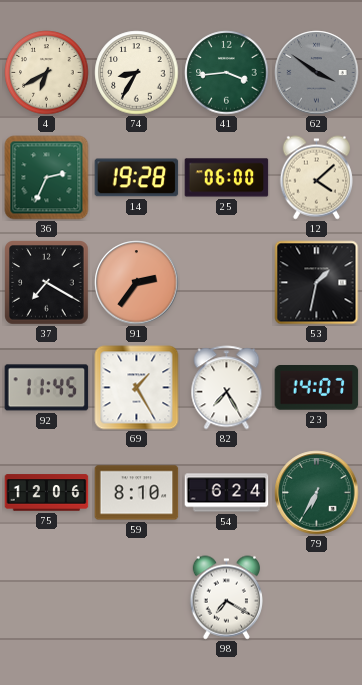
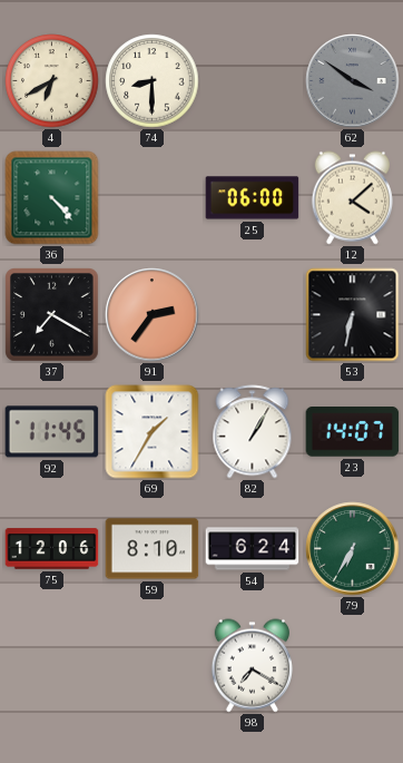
74: 8:35 -> 8:30 (153, 81)
41: 3:44 -> none (227, 73)
36: 2:34 -> 4:23 (52, 198)
14: 19:28 -> none (137, 178)
53: 1:32 -> 6:32 (353, 315)
69: 1:25 -> 1:35 (153, 432)
82: 7:25 -> 1:05 (253, 432)
